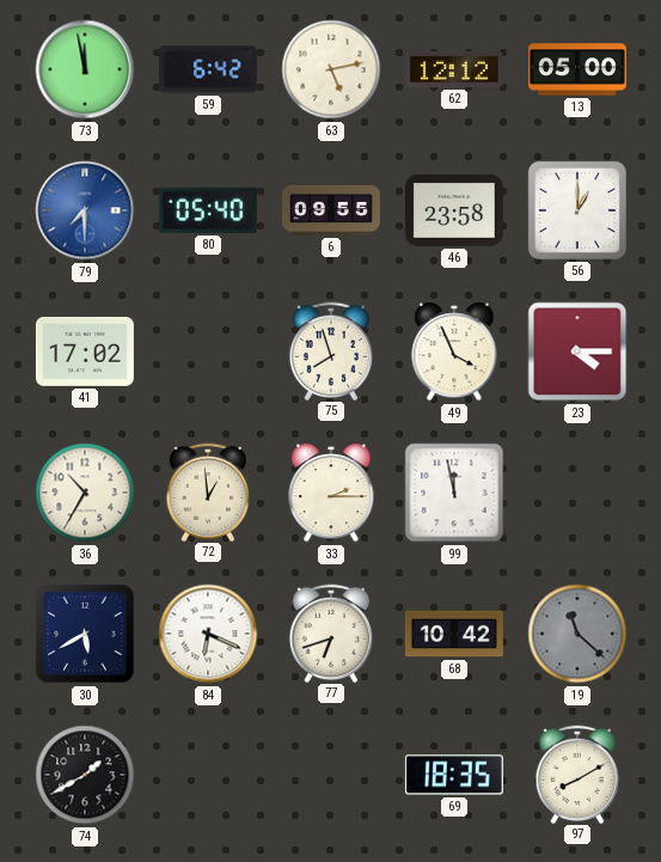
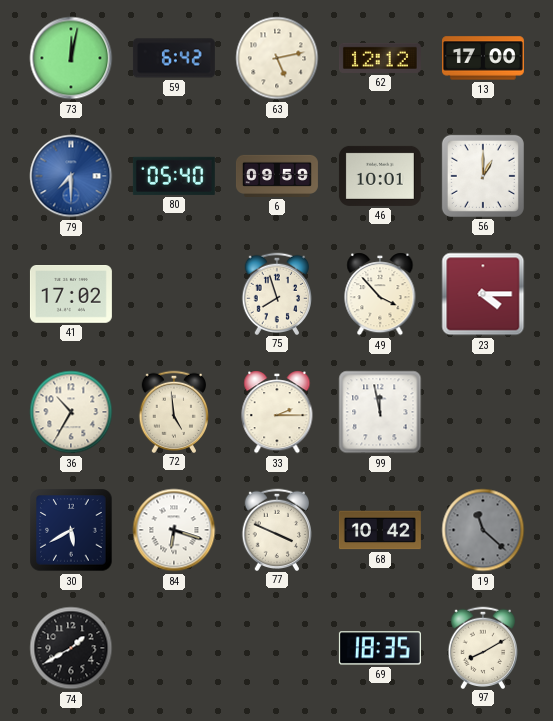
73: 11:58 -> 12:02 (71, 58)
13: 05:00 -> 17:00 (483, 58)
6: 09:55 -> 09:59 (277, 176)
46: 23:58 -> 10:01 (380, 176)
49: 3:56 -> 3:53 (380, 294)
72: 12:59 -> 4:59 (174, 411)
84: 6:19 -> 6:18 (174, 530)
77: 6:42 -> 3:49 (277, 529)
